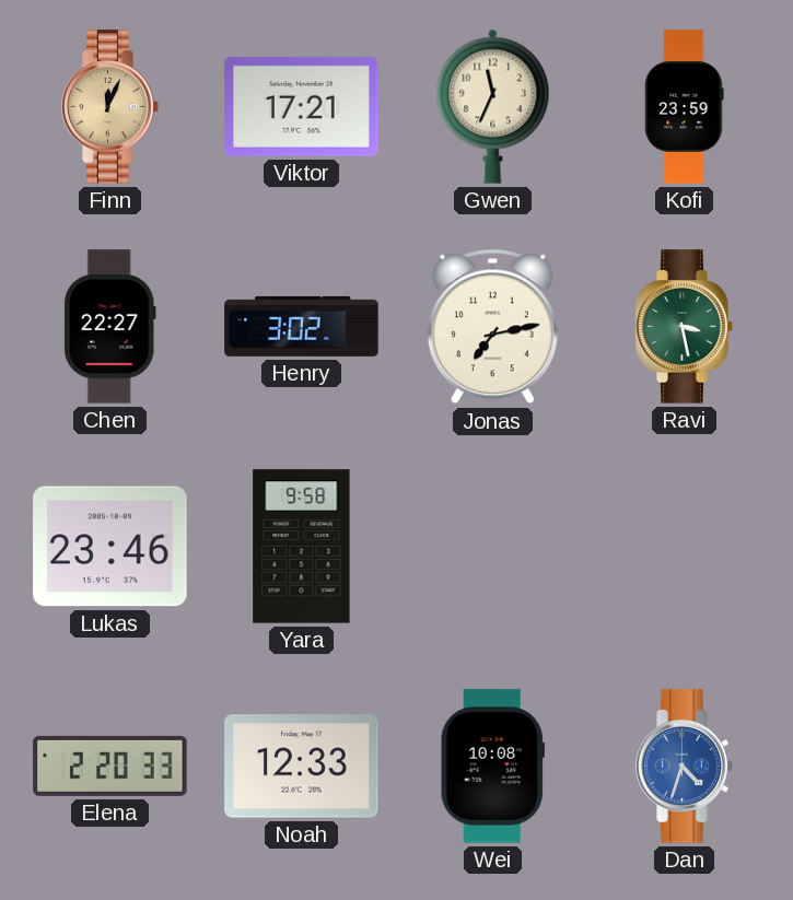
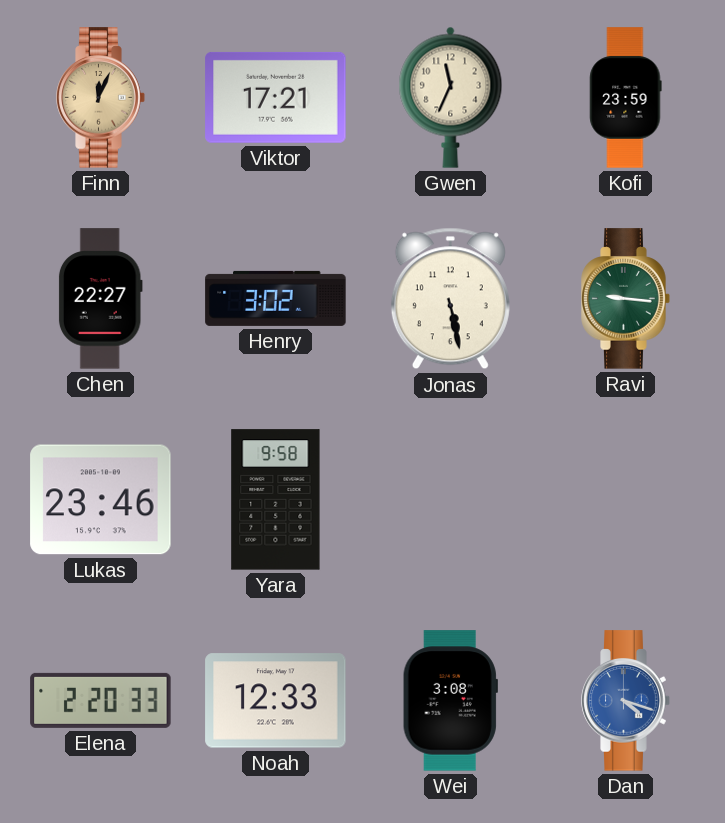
Jonas: 7:13 -> 5:28 (450, 299)
Ravi: 3:28 -> 9:16 (626, 299)
Wei: 10:08 -> 3:08 (450, 701)
Dan: 4:33 -> 4:18 (626, 701)
